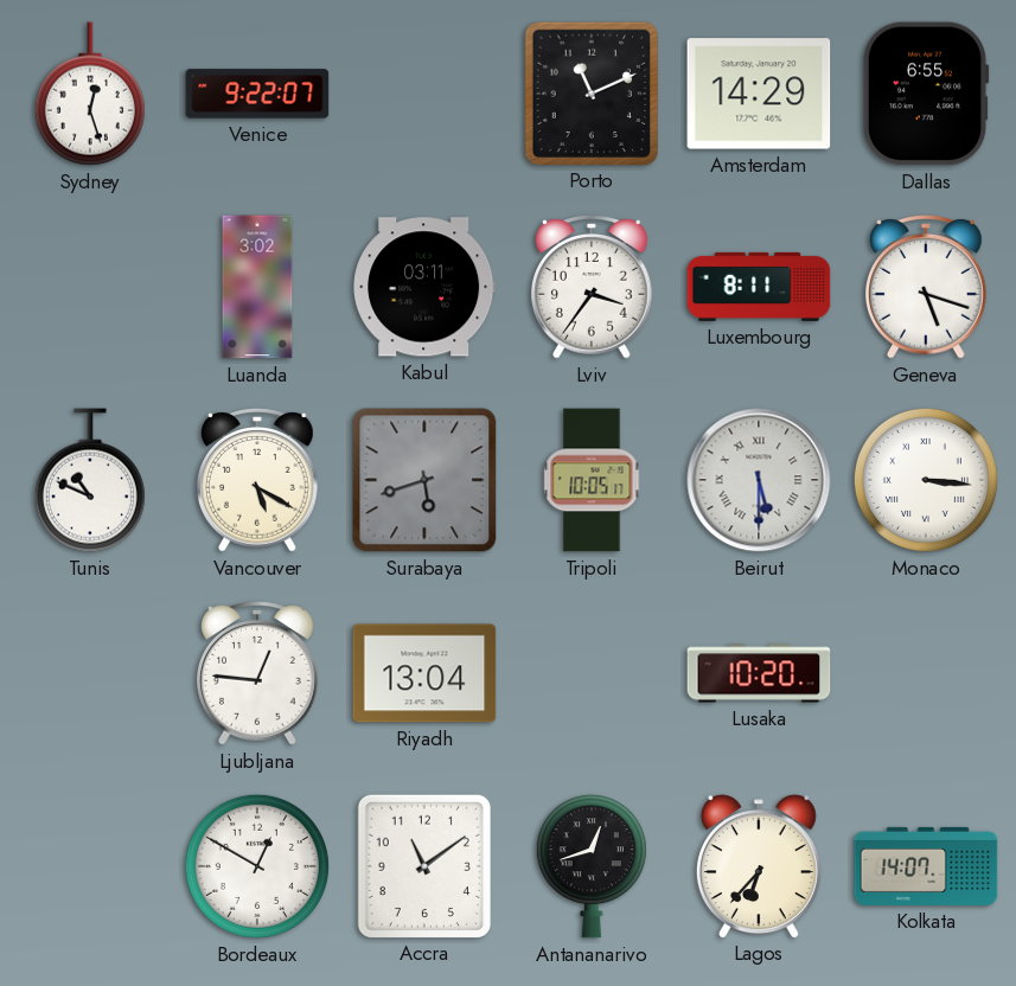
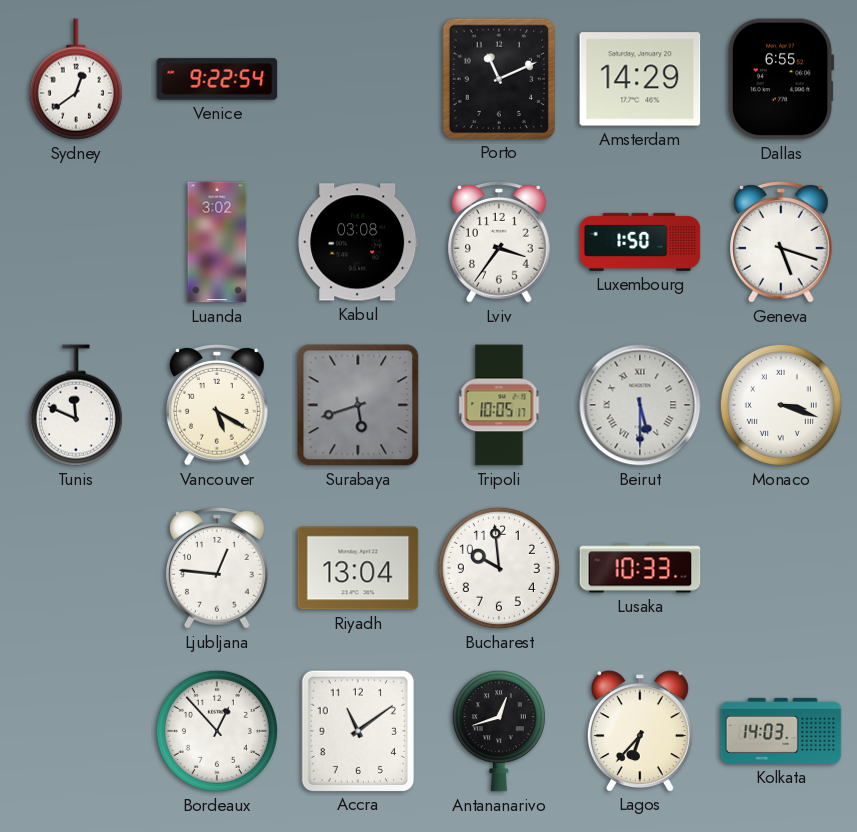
Sydney: 12:27 -> 12:39 (76, 79)
Venice: 9:22:07 -> 9:22:54 (217, 79)
Kabul: 03:11 -> 03:08 (358, 242)
Luxembourg: 8:11 -> 1:50 (640, 242)
Tunis: 10:49 -> 11:49 (76, 405)
Monaco: 3:16 -> 3:18 (781, 405)
Bucharest: none -> 9:59 (499, 568)
Lusaka: 10:20 -> 10:33 (640, 568)
Bordeaux: 12:50 -> 12:53 (217, 731)
Kolkata: 14:07 -> 14:03 (781, 731)
